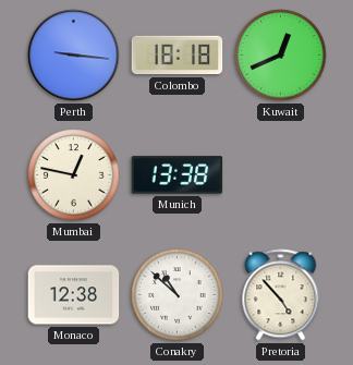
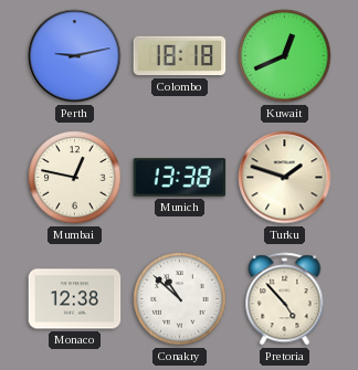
Perth: 9:16 -> 9:13 (75, 56)
Turku: none -> 1:48 (285, 178)
